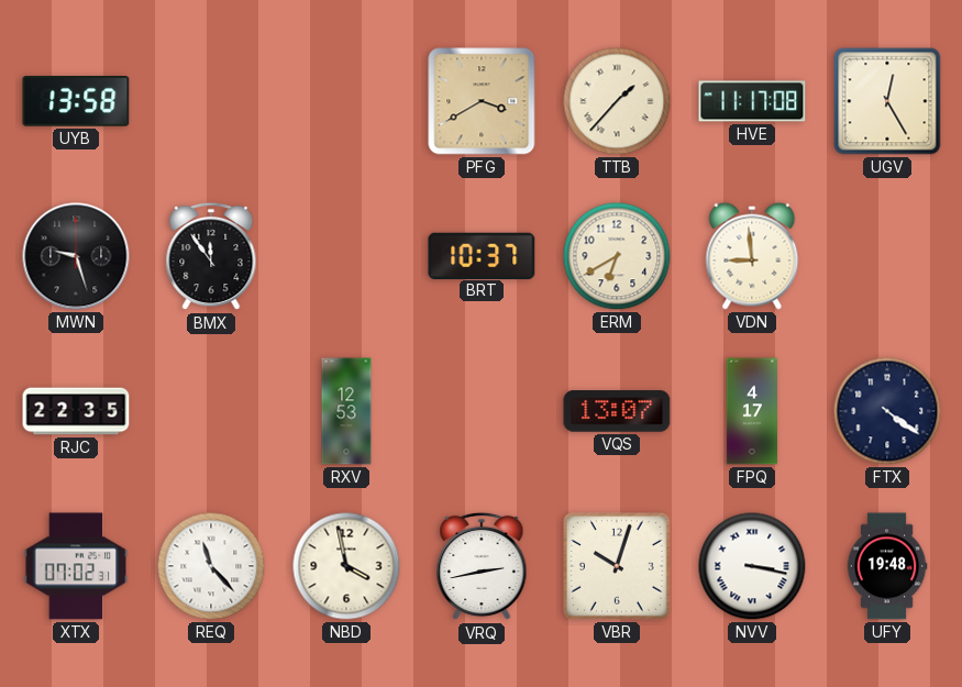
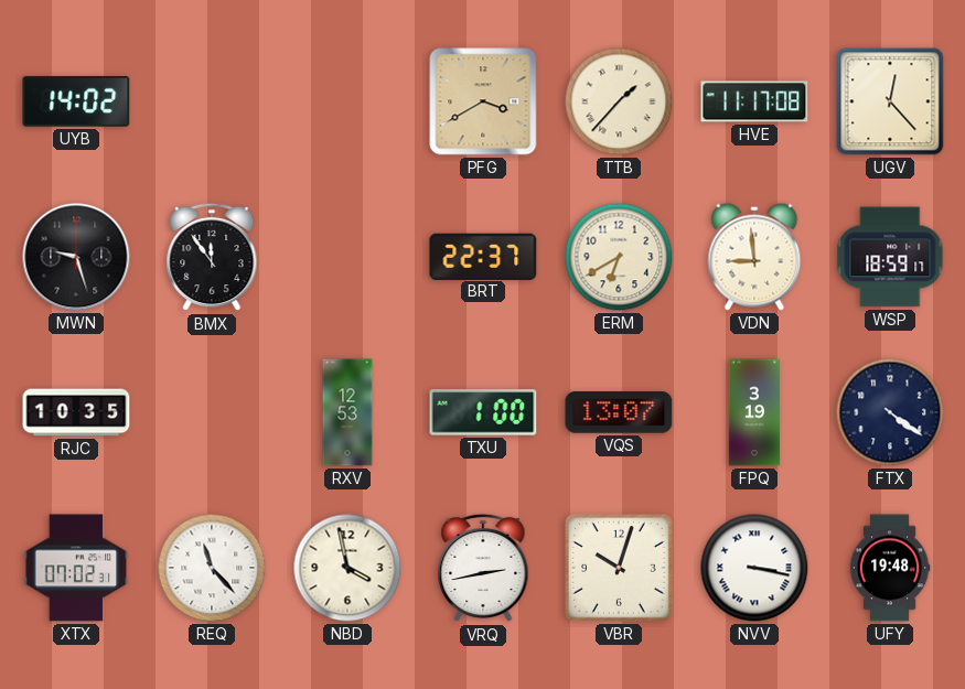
UYB: 13:58 -> 14:02 (76, 103)
UGV: 12:25 -> 12:23 (890, 101)
BRT: 10:37 -> 22:37 (483, 256)
WSP: none -> 18:59 (890, 257)
RJC: 22:35 -> 10:35 (76, 412)
TXU: none -> 1:00 (483, 412)
FPQ: 4:17 -> 3:19 (753, 412)
